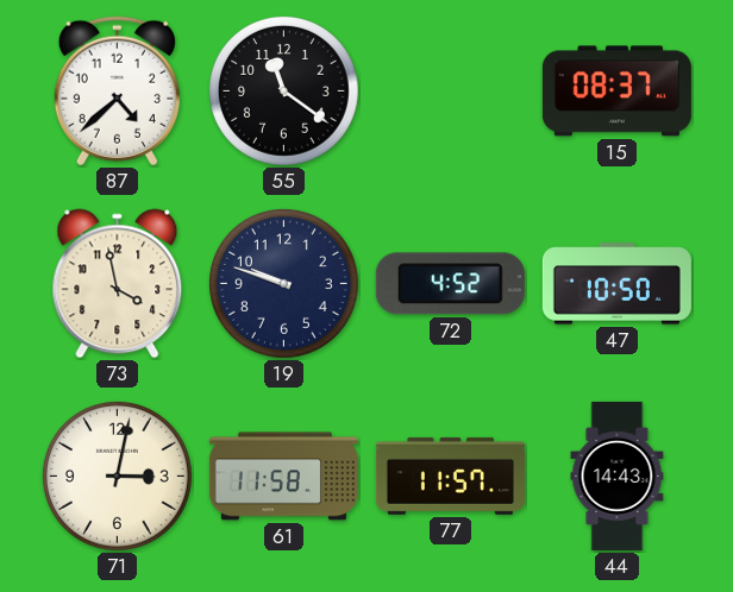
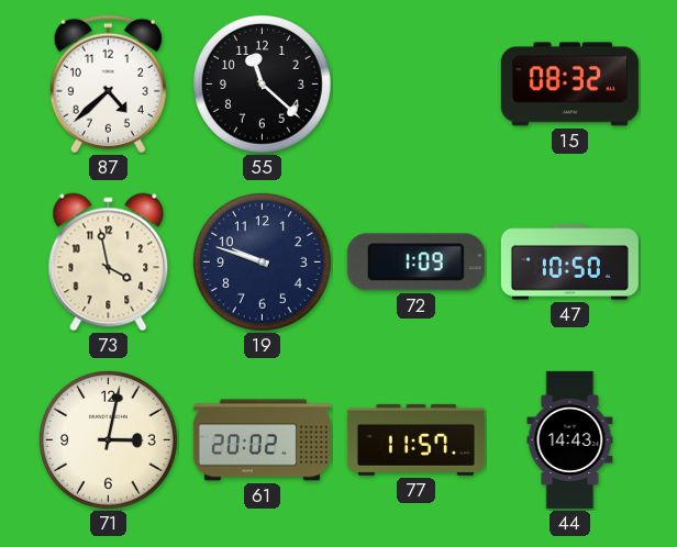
55: 11:21 -> 11:22 (262, 83)
15: 08:37 -> 08:32 (569, 85)
72: 4:52 -> 1:09 (415, 263)
61: 11:58 -> 20:02 (262, 440)
